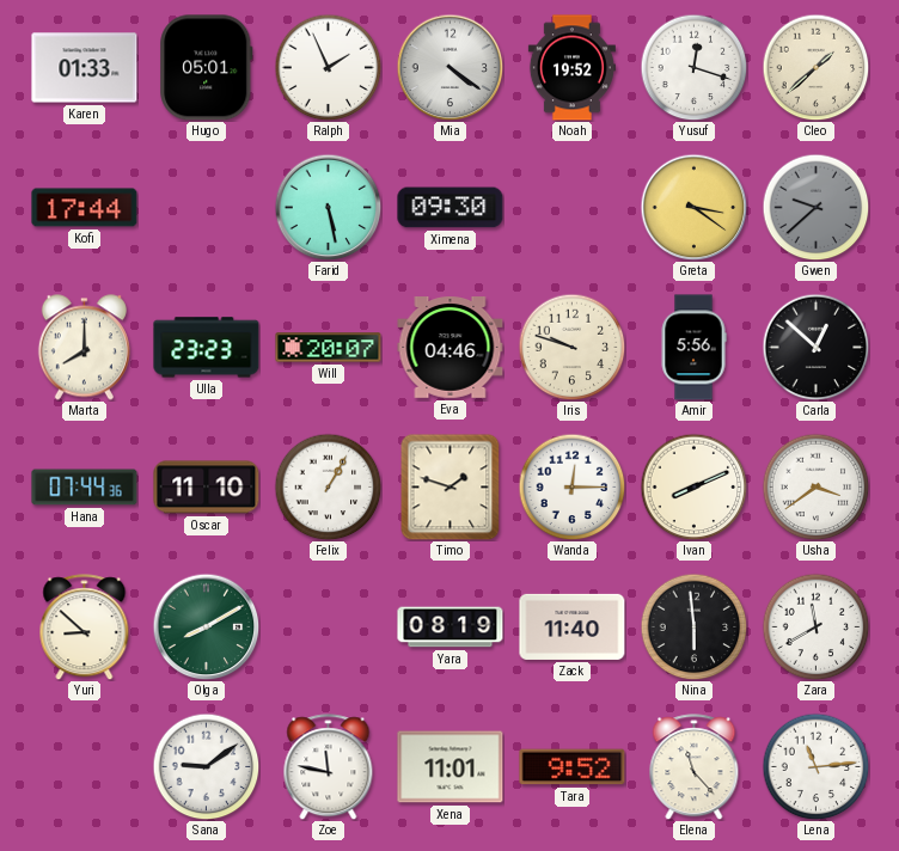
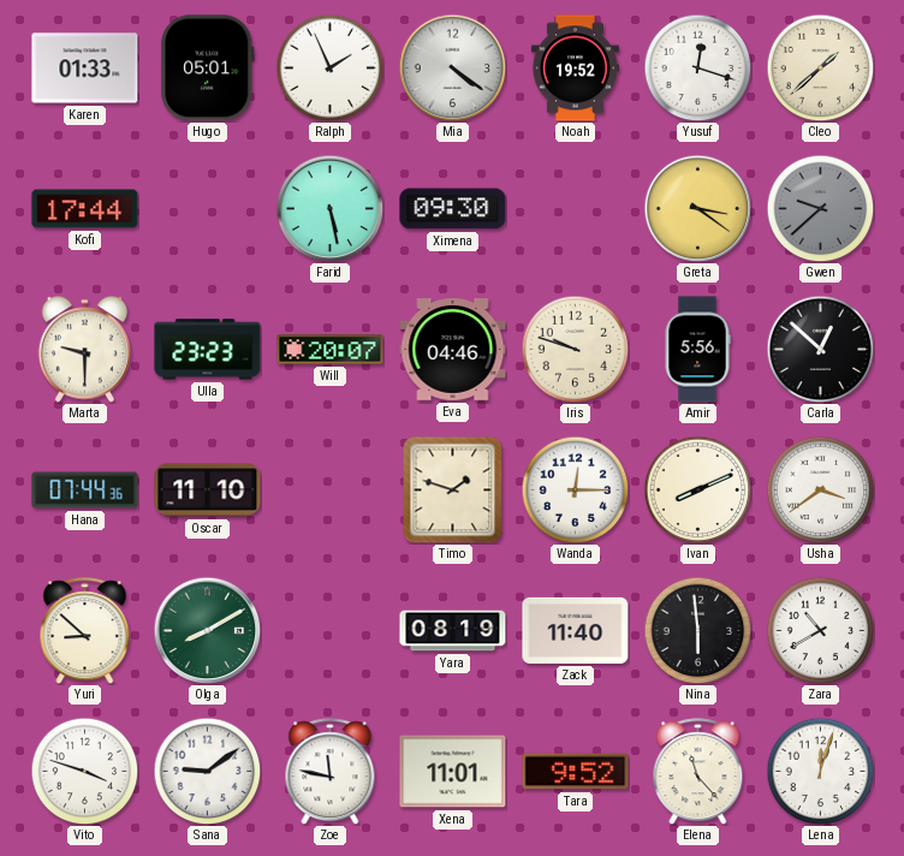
Marta: 8:00 -> 9:30 (84, 350)
Felix: 1:05 -> none (328, 486)
Zara: 11:40 -> 10:40 (820, 630)
Vito: none -> 3:48 (84, 771)
Lena: 11:14 -> 12:03 (820, 771)
